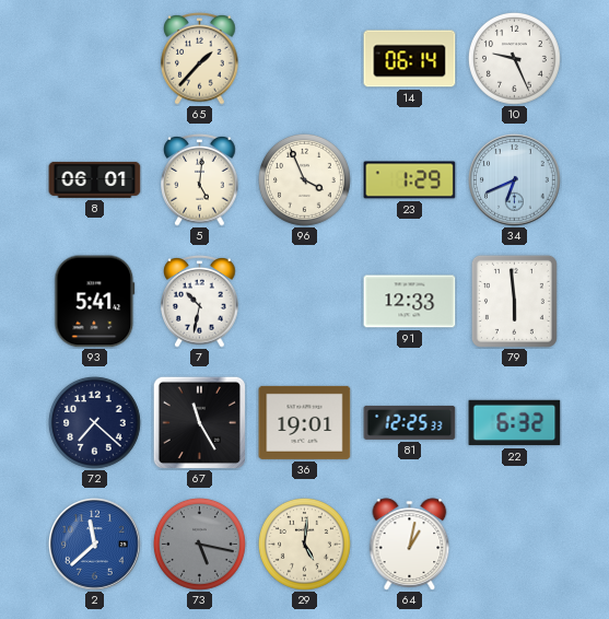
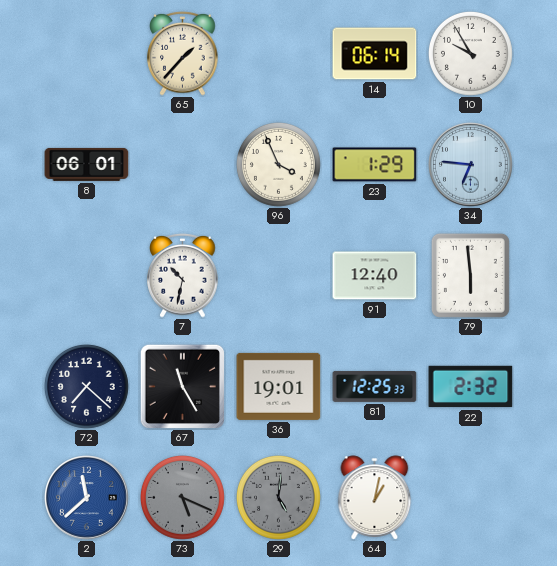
10: 9:26 -> 9:55 (470, 53)
5: 5:01 -> none (200, 180)
34: 6:41 -> 6:46 (471, 165)
93: 5:41 -> none (95, 302)
91: 12:33 -> 12:40 (375, 276)
22: 6:32 -> 2:32 (471, 387)
73: 5:17 -> 5:19 (182, 497)
29 dial: cream -> grey (278, 497)
